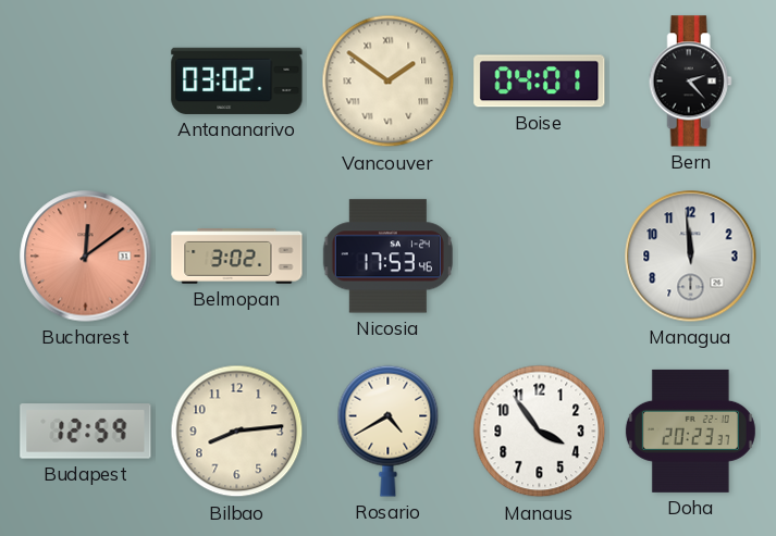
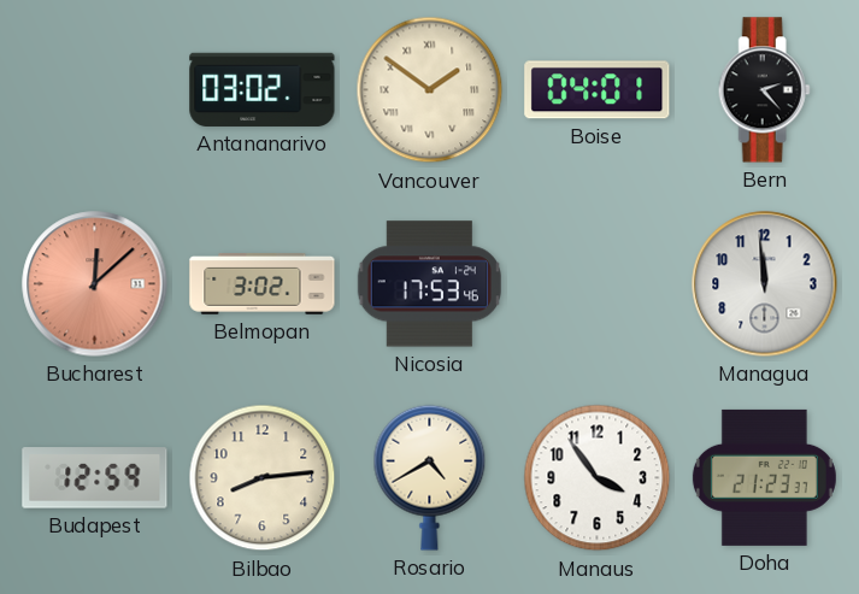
Bucharest: 12:09 -> 12:08 (95, 284)
Doha: 20:23 -> 21:23 (764, 477)
